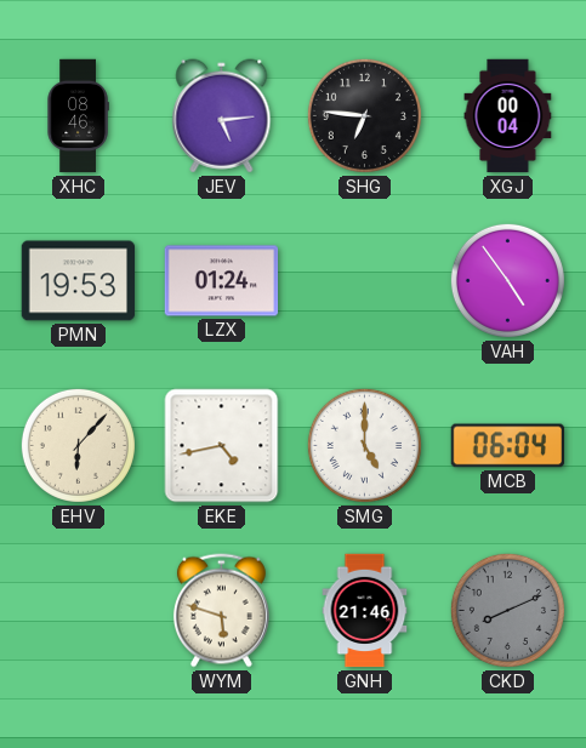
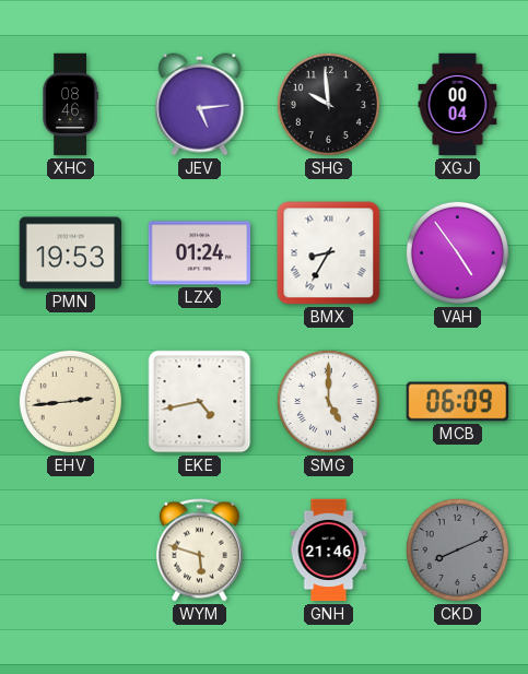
SHG: 6:46 -> 9:59 (328, 104)
BMX: none -> 8:35 (329, 253)
EHV: 6:07 -> 2:44 (70, 401)
MCB: 06:04 -> 06:09 (458, 402)
